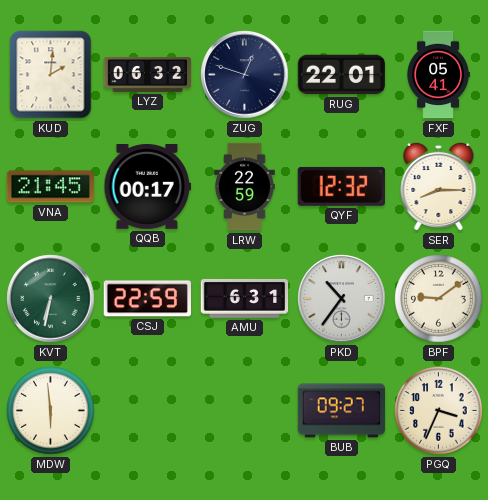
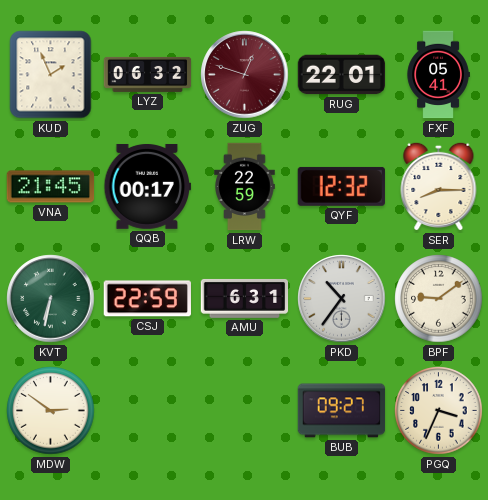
KUD: 2:01 -> 1:56 (51, 75)
ZUG dial: navy -> burgundy (245, 75)
MDW: 5:59 -> 2:51 (51, 411)
